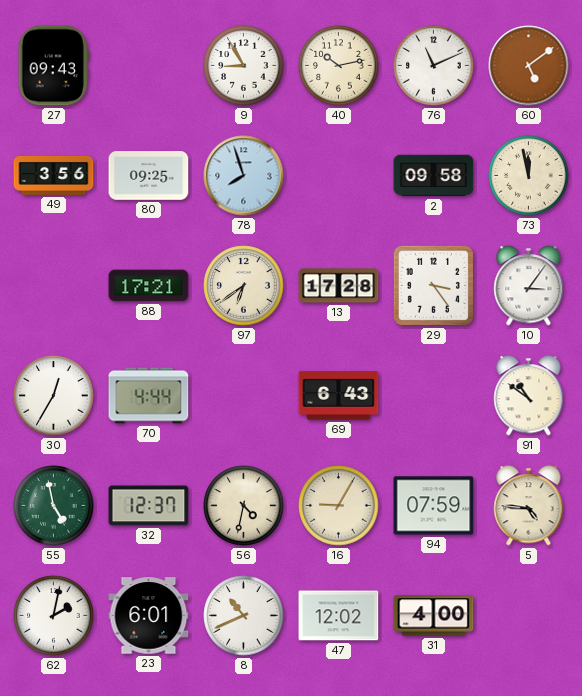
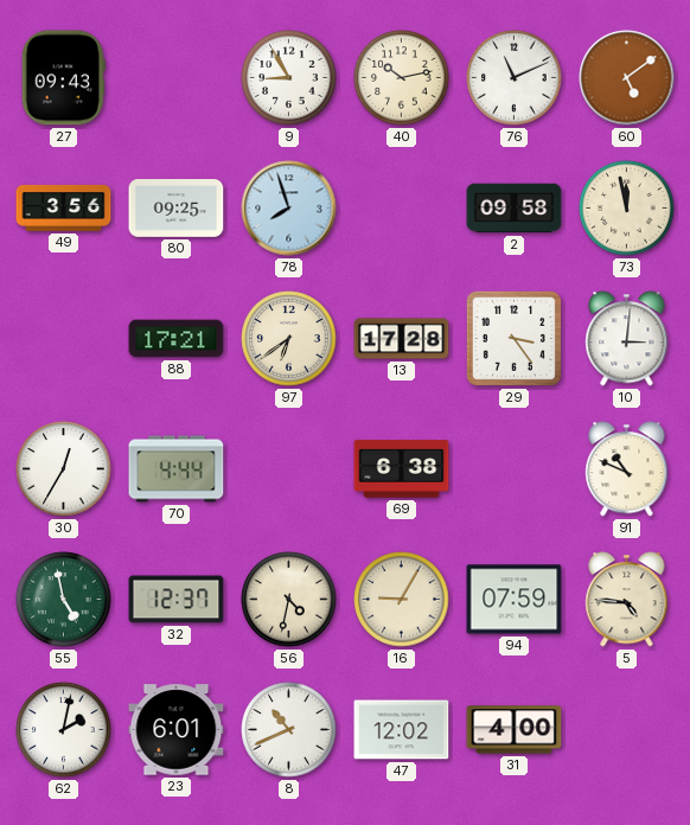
10: 3:06 -> 3:01 (627, 339)
69: 6:43 -> 6:38 (402, 469)
91: 10:51 -> 10:49 (627, 469)
